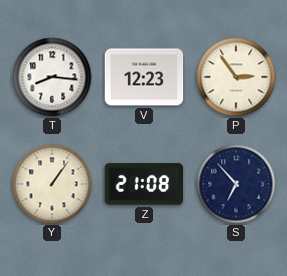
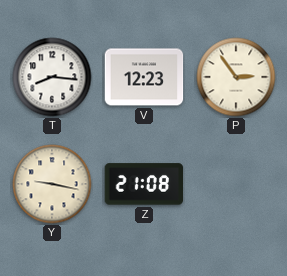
Y: 1:06 -> 9:17 (52, 184)
S: 6:53 -> none (236, 184)
